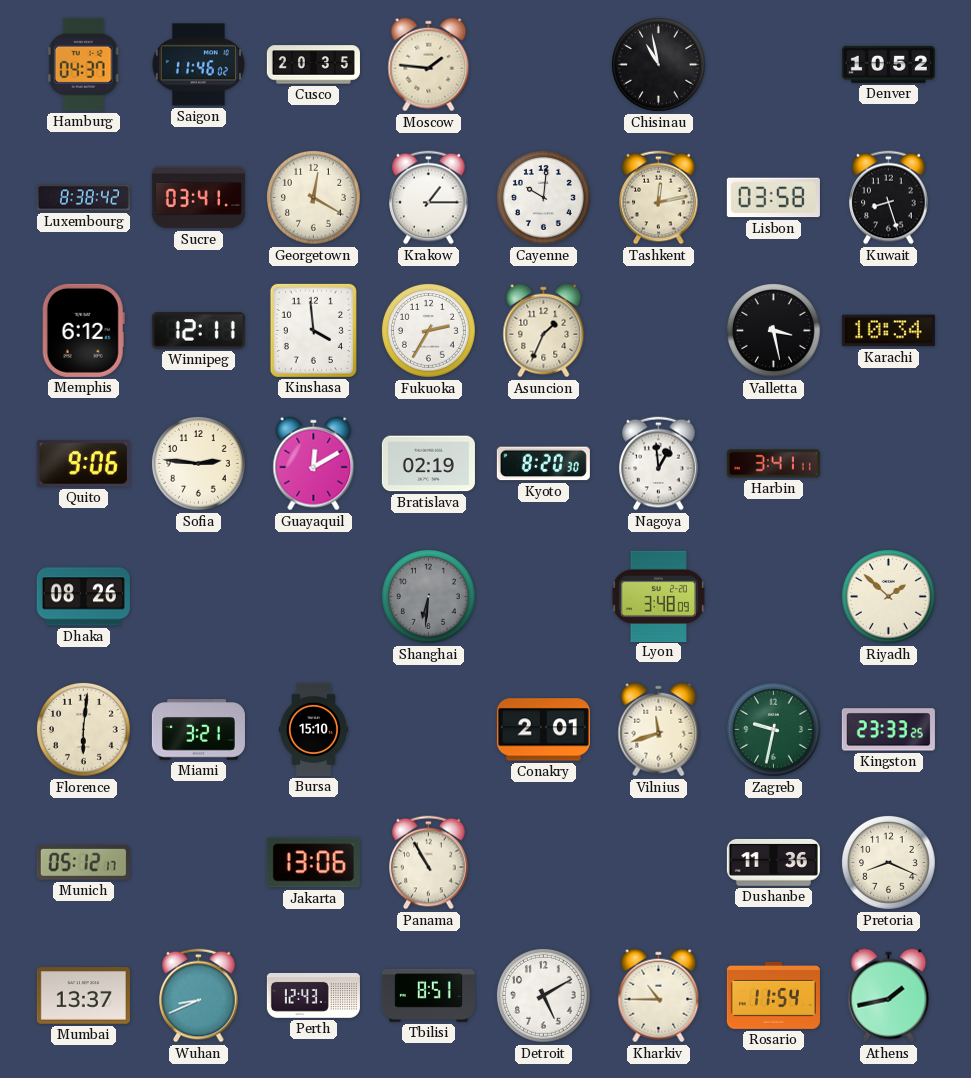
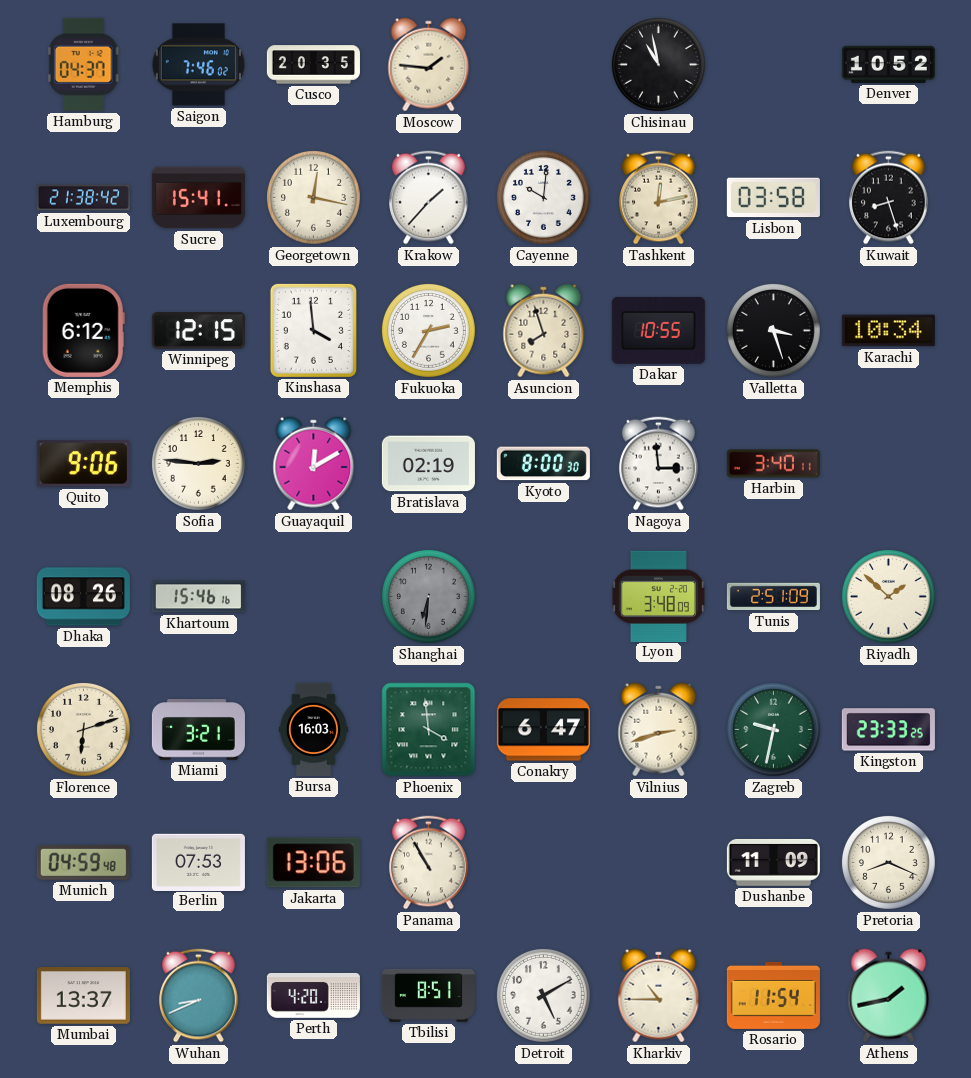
Saigon: 11:46 -> 7:46 (198, 65)
Luxembourg: 8:38 -> 21:38 (83, 198)
Sucre: 03:41 -> 15:41 (198, 198)
Georgetown: 12:20 -> 12:17 (313, 197)
Krakow: 1:15 -> 1:37 (429, 198)
Winnipeg: 12:11 -> 12:15 (198, 331)
Asuncion: 1:34 -> 7:57 (544, 331)
Dakar: none -> 10:55 (658, 330)
Valletta: 3:28 -> 3:27 (773, 330)
Kyoto: 8:20 -> 8:00 (543, 464)
Nagoya: 12:59 -> 2:59 (659, 464)
Harbin: 3:41 -> 3:40 (773, 464)
Khartoum: none -> 15:46 (198, 597)
Tunis: none -> 2:51 (773, 597)
Florence: 6:01 -> 6:12 (83, 729)
Bursa: 15:10 -> 16:03 (313, 729)
Phoenix: none -> 3:59 (429, 730)
Conakry: 2:01 -> 6:47 (543, 730)
Vilnius: 11:42 -> 2:42 (659, 730)
Munich: 05:12 -> 04:59 (83, 862)
Berlin: none -> 07:53 (198, 862)
Dushanbe: 11:36 -> 11:09 (773, 862)
Perth: 12:43 -> 4:20 (313, 995)
